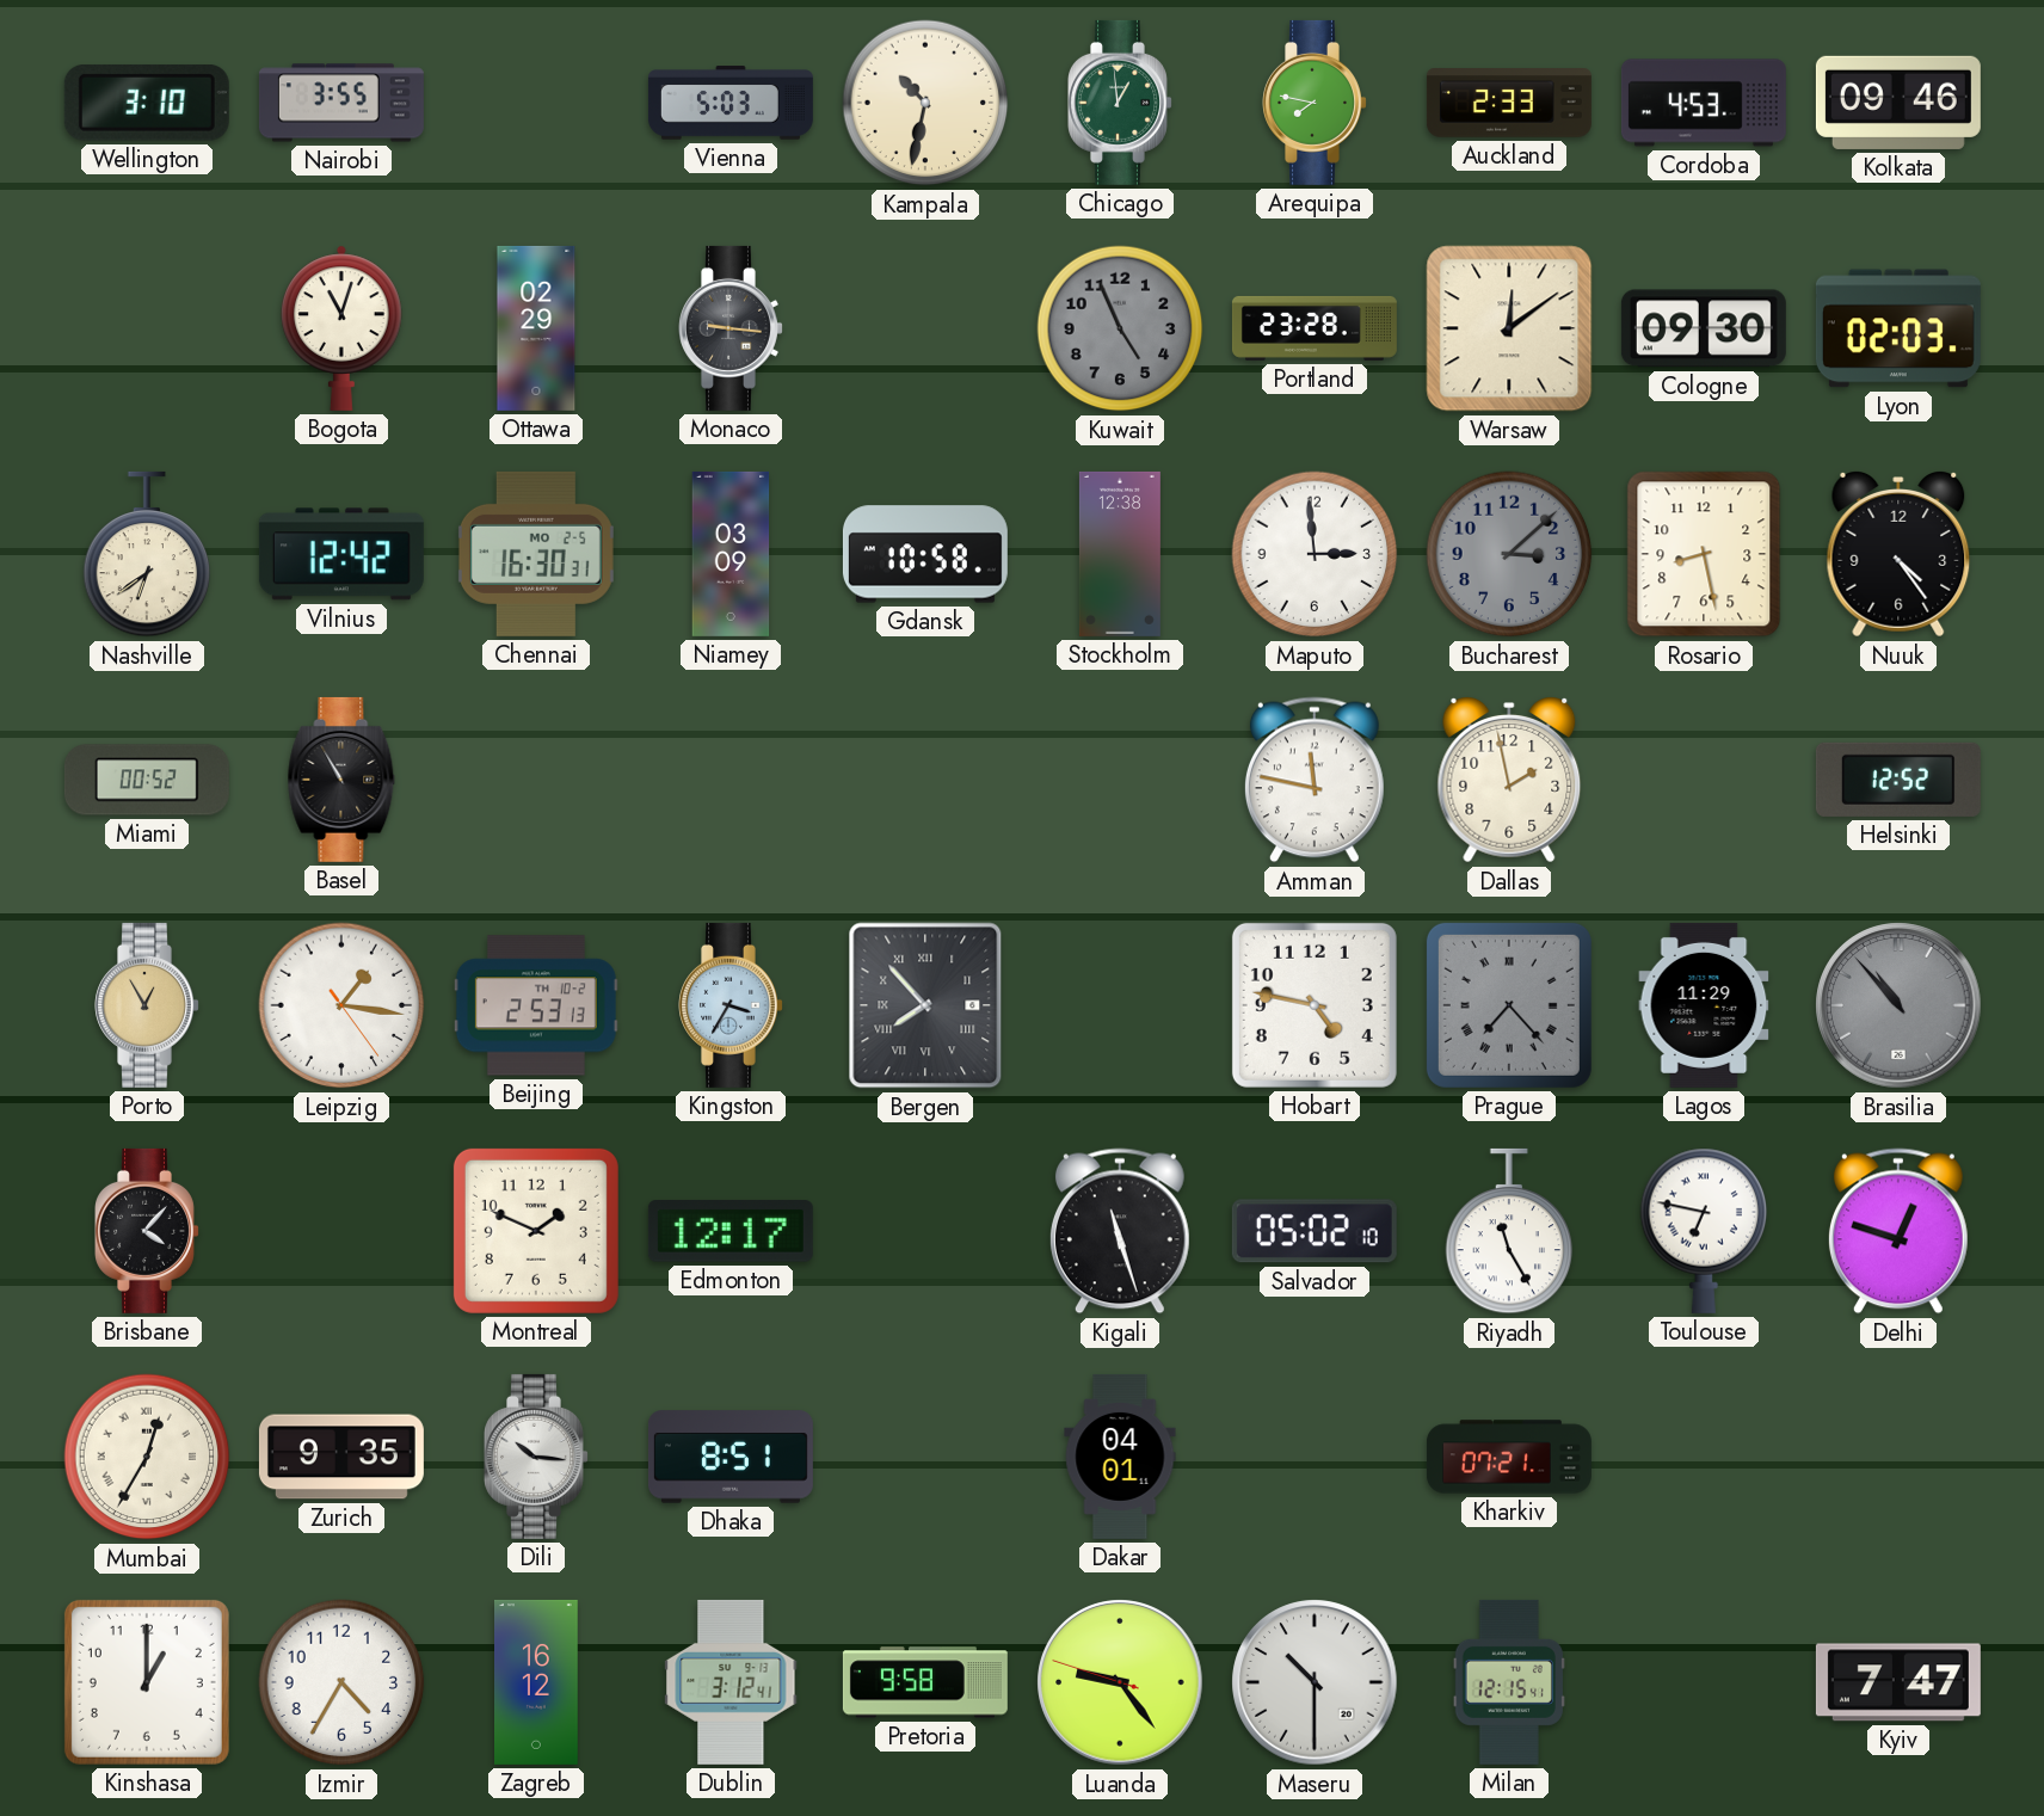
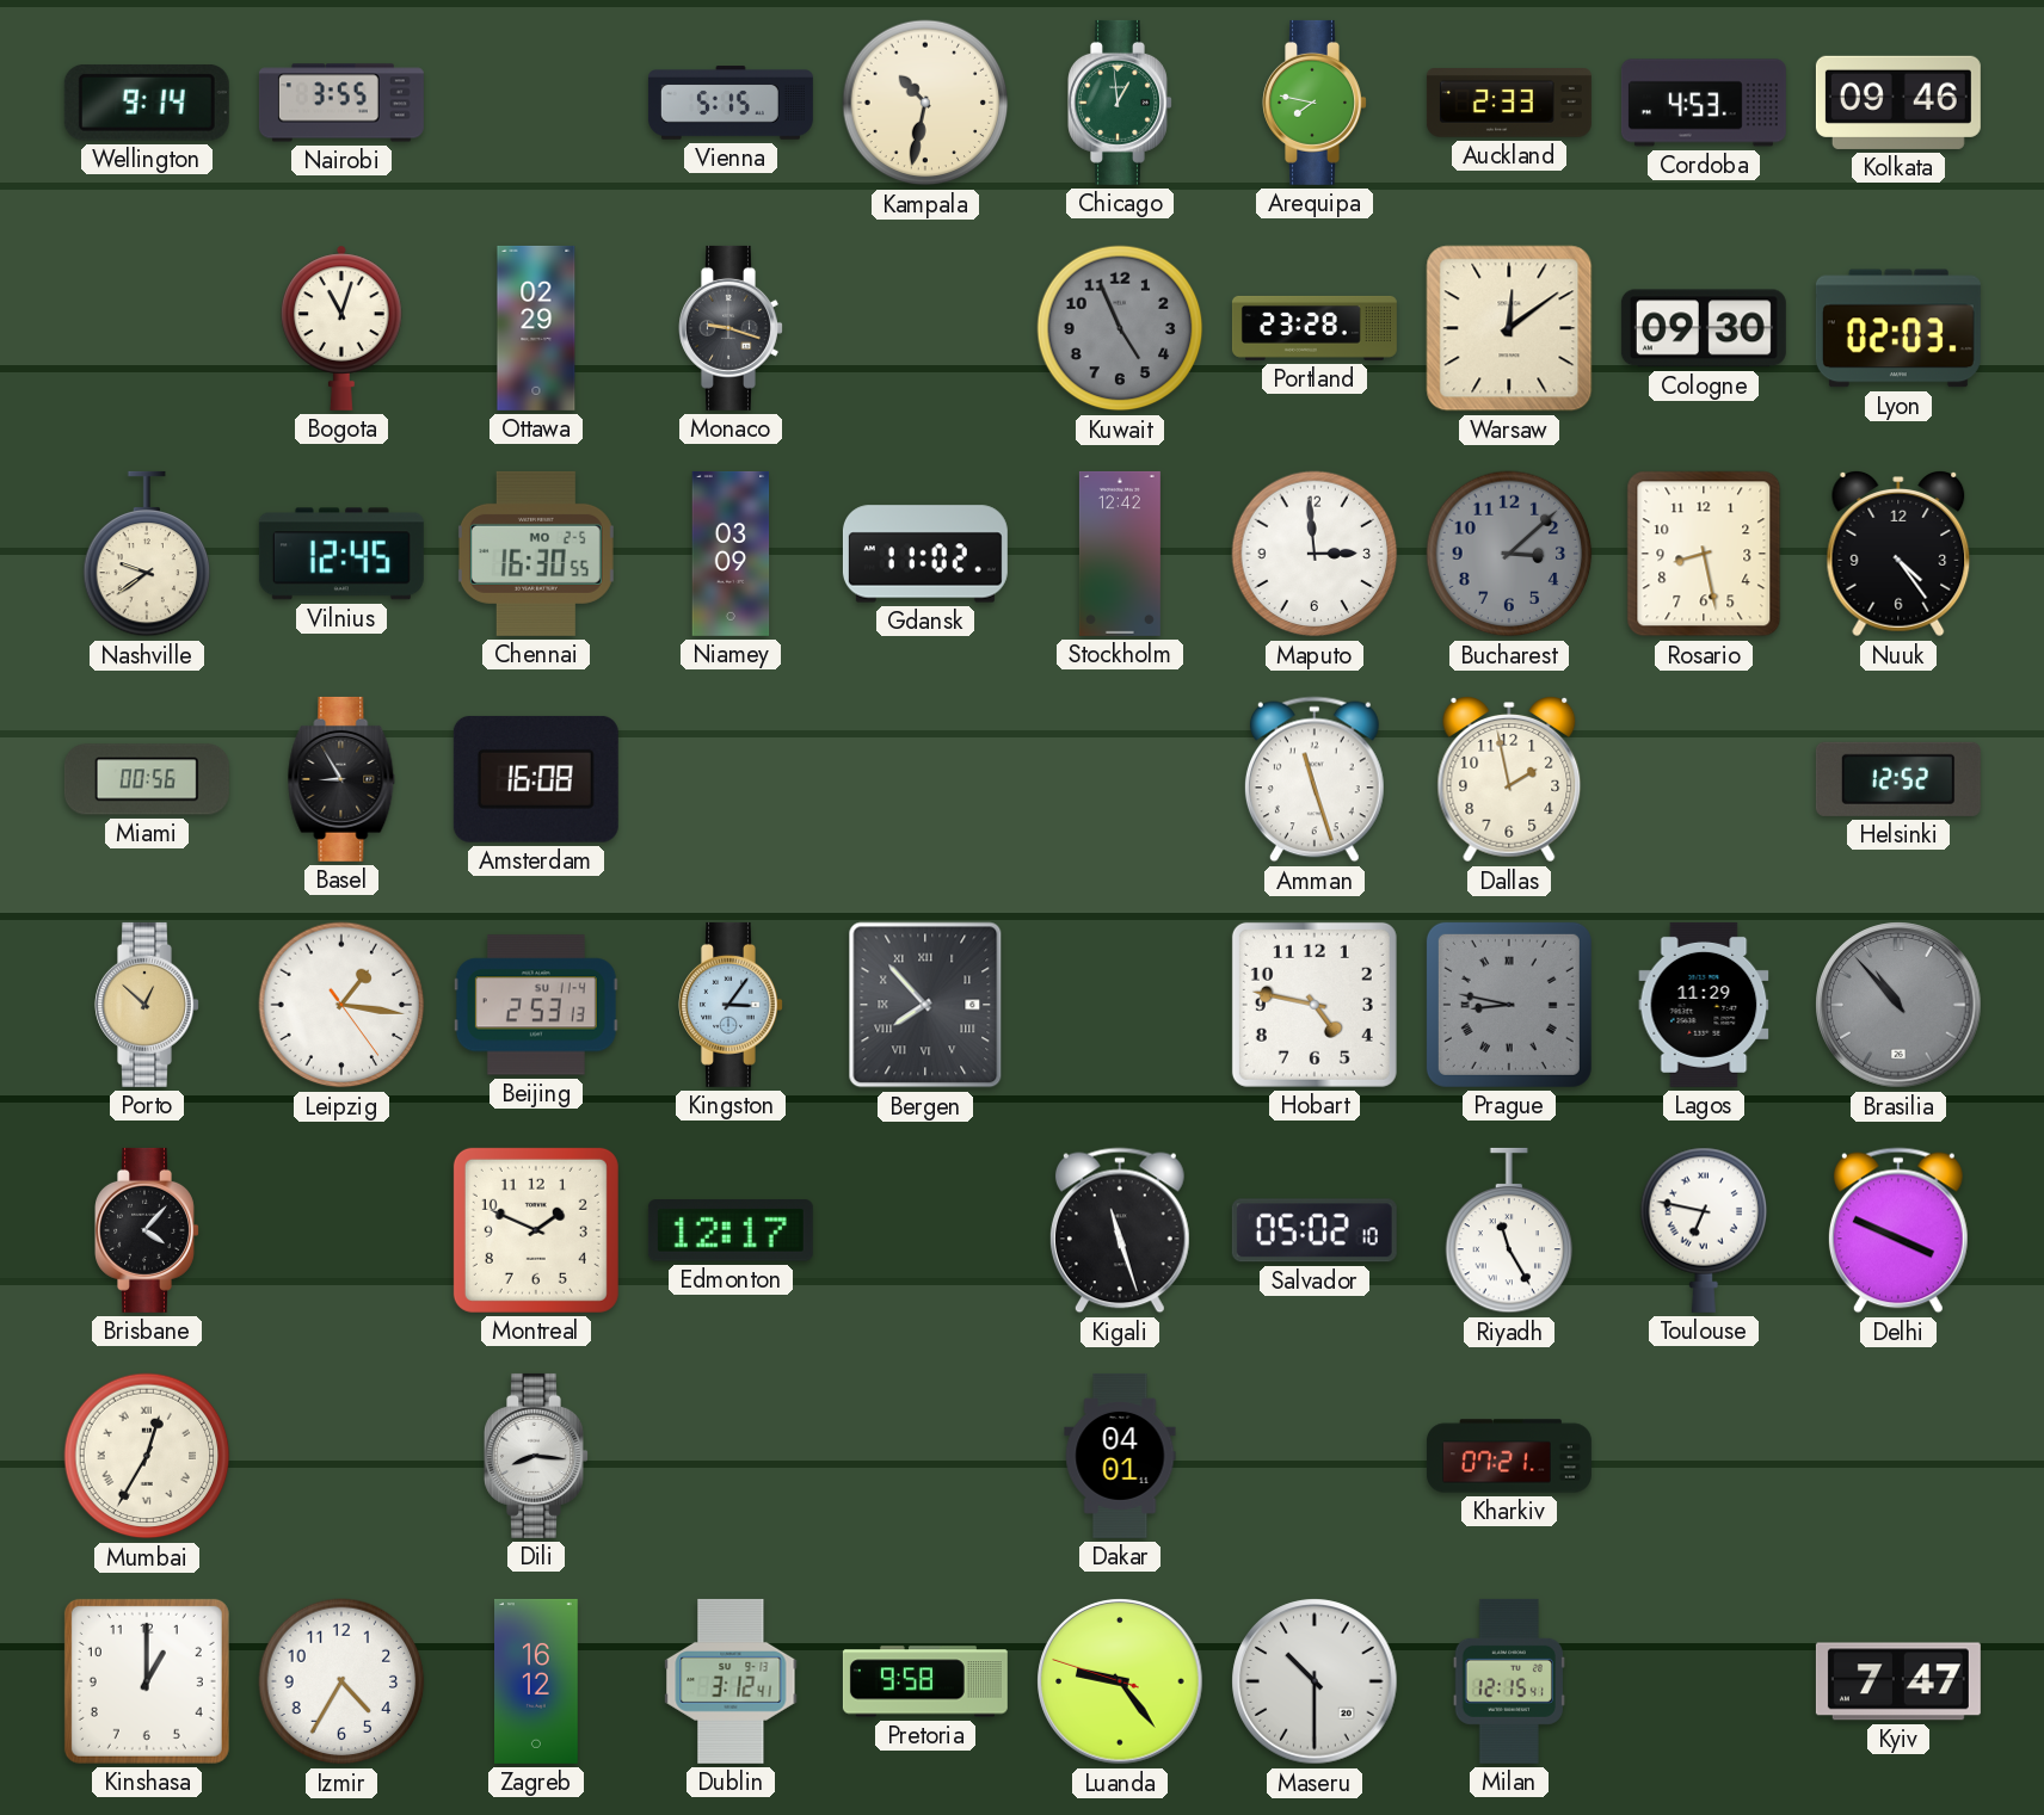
Wellington: 3:10 -> 9:14 (147, 104)
Vienna: 5:03 -> 5:15 (731, 103)
Monaco: 9:16 -> 9:18 (732, 328)
Nashville: 6:39 -> 9:39 (147, 554)
Vilnius: 12:42 -> 12:45 (341, 554)
Chennai: 16:30:31 -> 16:30:55 (536, 554)
Gdansk: 10:58 -> 11:02 (925, 554)
Stockholm: 12:38 -> 12:42 (1120, 554)
Miami: 00:52 -> 00:56 (147, 779)
Basel: 10:55 -> 8:55 (341, 779)
Amsterdam: none -> 16:08 (536, 779)
Amman: 11:47 -> 11:27 (1315, 779)
Porto: 12:55 -> 12:52 (148, 1005)
Beijing date: TH 10-2 -> SU 11-4 (536, 1005)
Kingston: 3:35 -> 3:06 (732, 1005)
Prague: 7:23 -> 8:47 (1509, 1005)
Delhi: 12:48 -> 3:49 (1898, 1230)
Zurich: 9:35 -> none (341, 1457)
Dili: 10:16 -> 8:16 (537, 1456)
Dhaka: 8:51 -> none (731, 1457)
